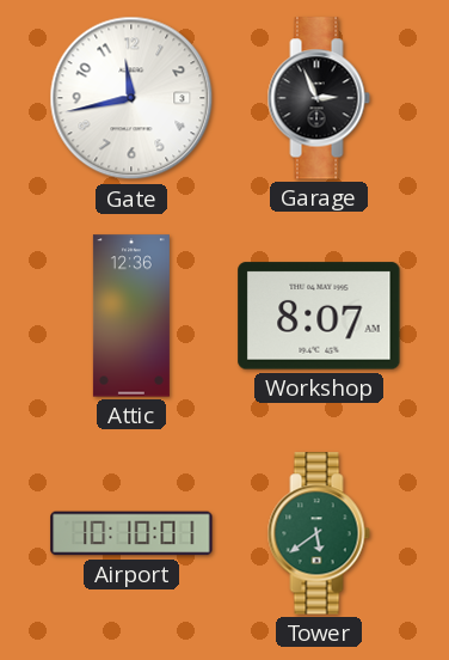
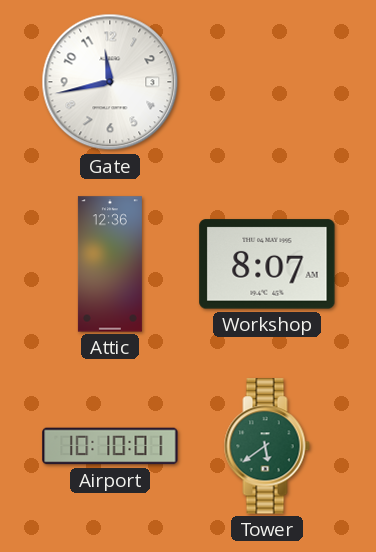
Garage: 2:56 -> none (319, 98)
